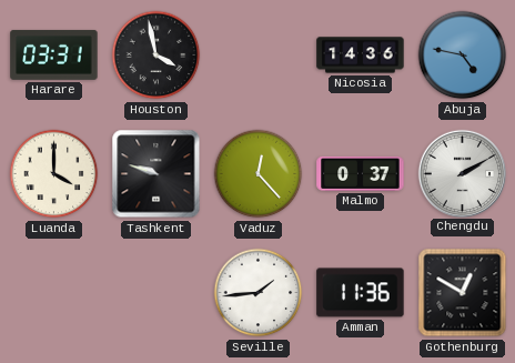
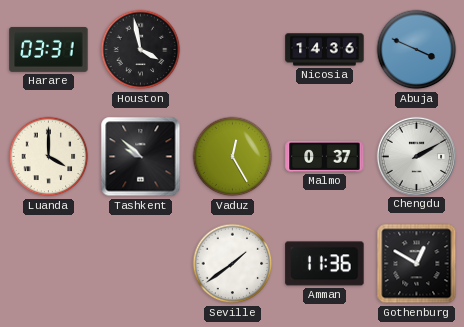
Abuja: 4:47 -> 3:49 (417, 50)
Tashkent: 9:48 -> 9:52 (141, 157)
Vaduz: 12:23 -> 12:25 (233, 157)
Seville: 1:44 -> 1:39 (233, 264)
